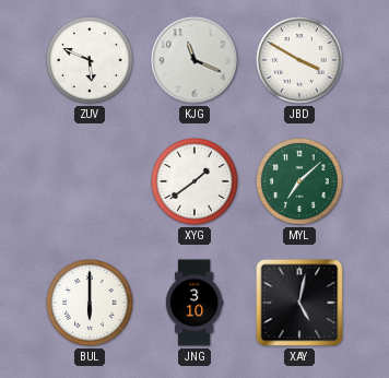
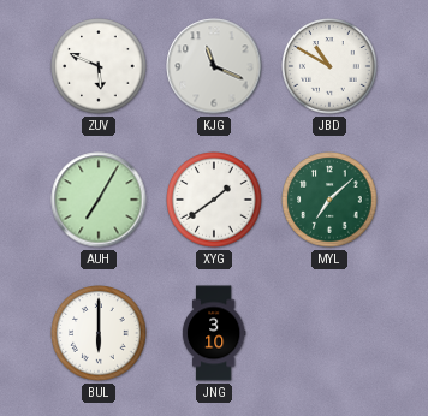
JBD: 3:50 -> 10:50 (329, 66)
AUH: none -> 7:05 (99, 200)
XAY: 5:02 -> none (299, 303)
